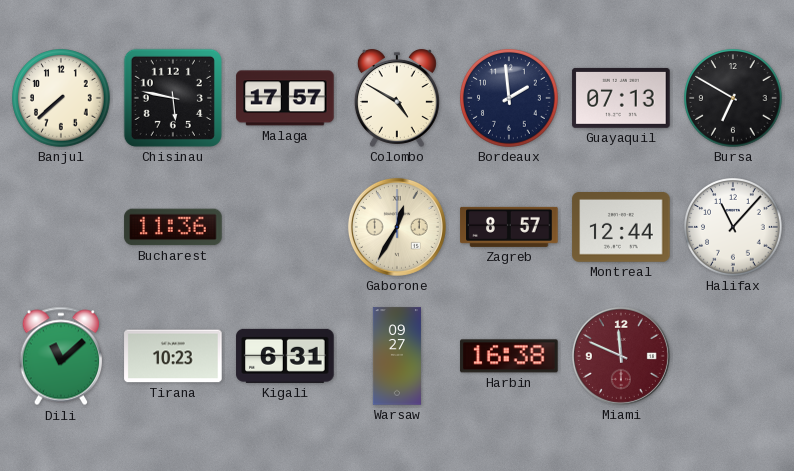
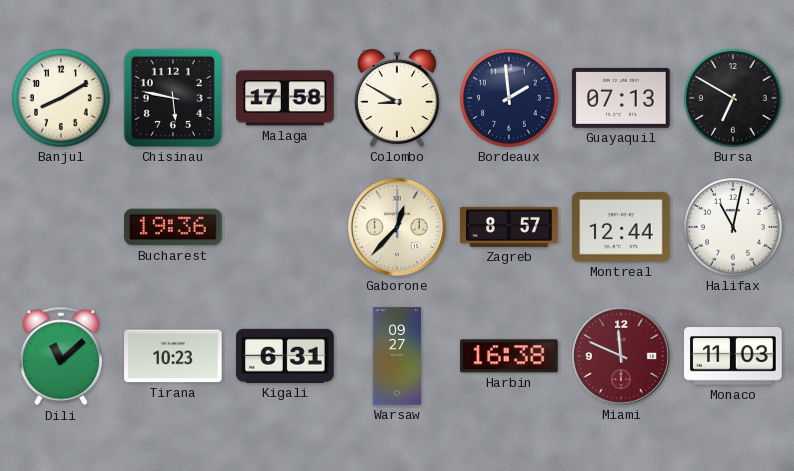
Banjul: 7:38 -> 8:10 (61, 98)
Malaga: 17:57 -> 17:58 (285, 98)
Colombo: 4:50 -> 8:50 (397, 98)
Bucharest: 11:36 -> 19:36 (173, 227)
Gaborone: 12:35 -> 12:37 (397, 227)
Halifax: 11:07 -> 11:02 (733, 227)
Monaco: none -> 11:03 (733, 356)
